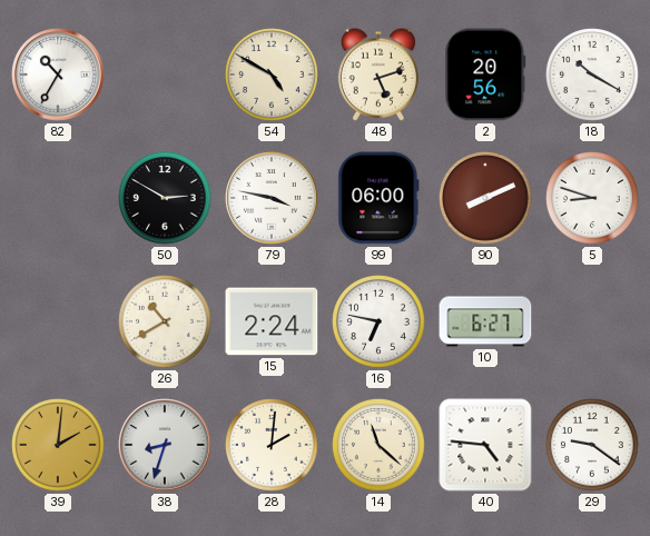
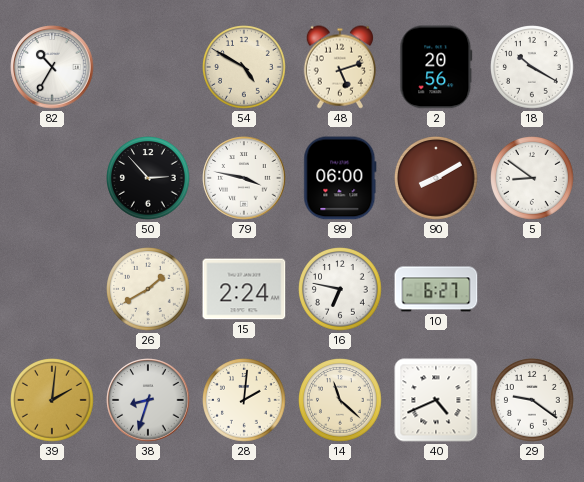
50: 2:50 -> 2:53 (149, 179)
90: 8:11 -> 8:10 (437, 179)
5: 8:48 -> 8:51 (533, 179)
26: 10:40 -> 1:40 (149, 290)
40: 4:46 -> 4:41 (436, 400)
